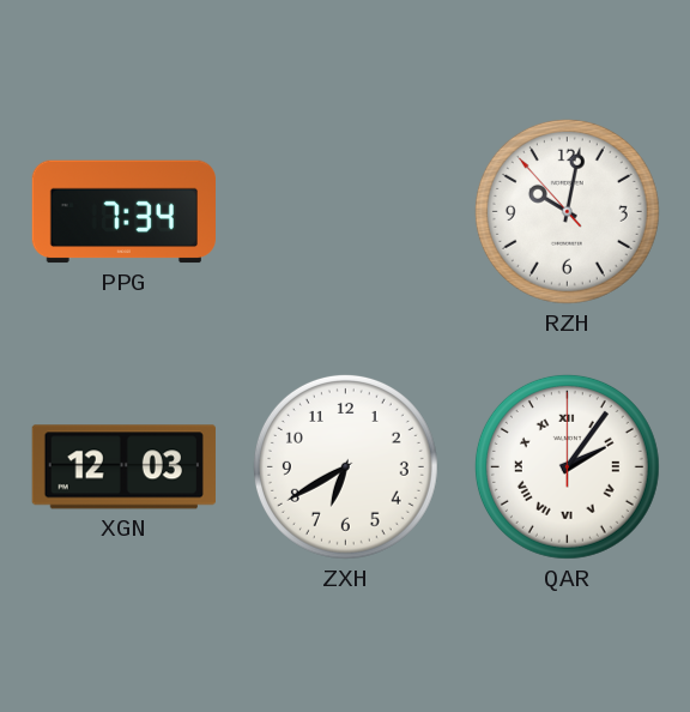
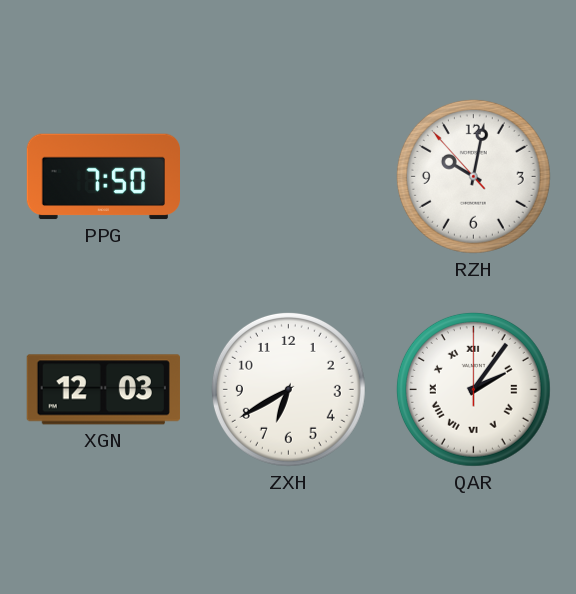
PPG: 7:34 -> 7:50 (103, 177)
